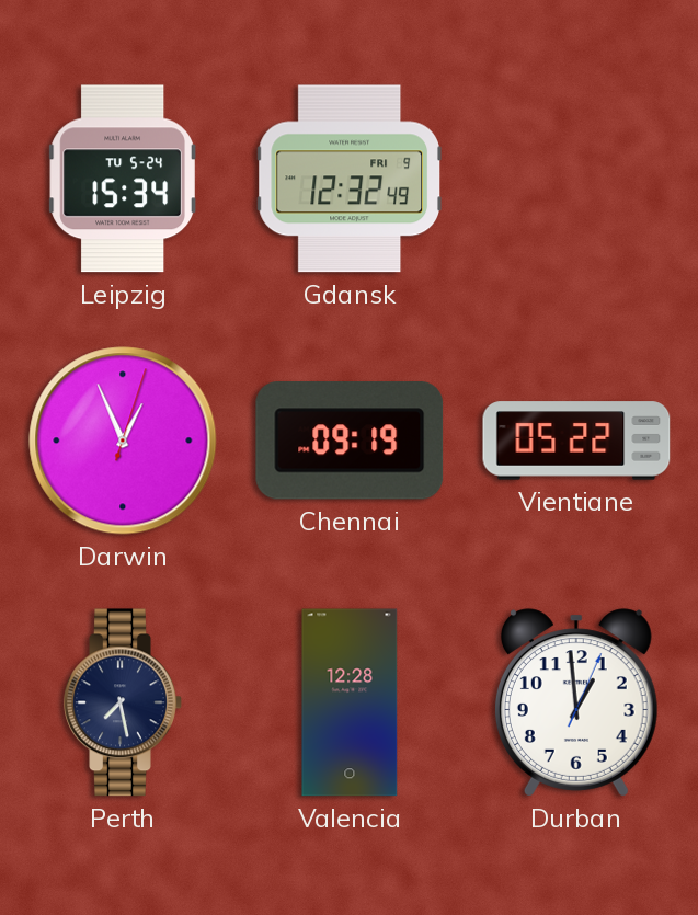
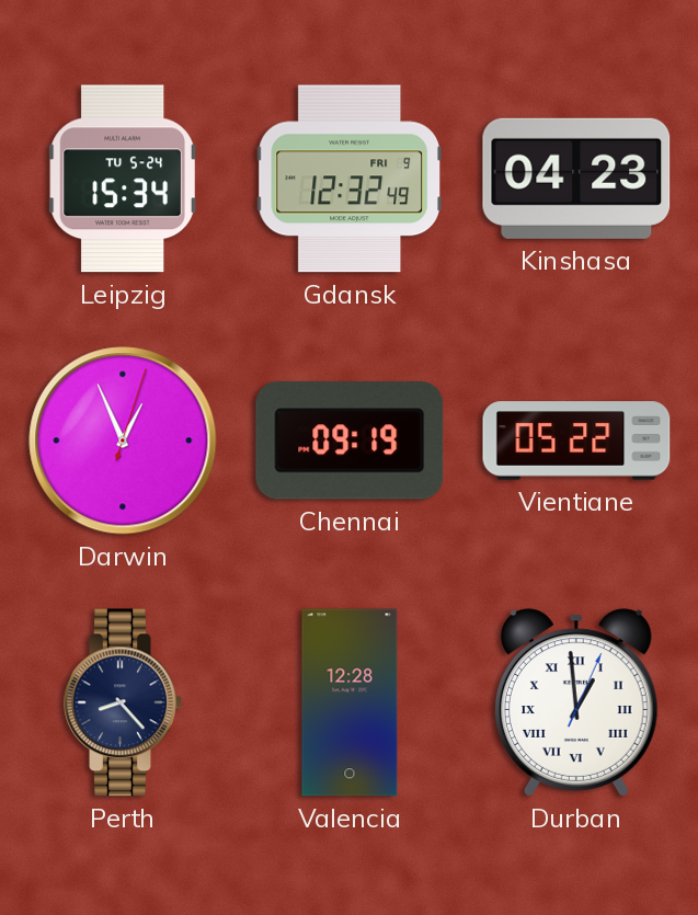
Kinshasa: none -> 04:23 (576, 179)
Perth: 7:28 -> 8:23 (123, 702)
Durban numerals: Arabic -> Roman (576, 702)
